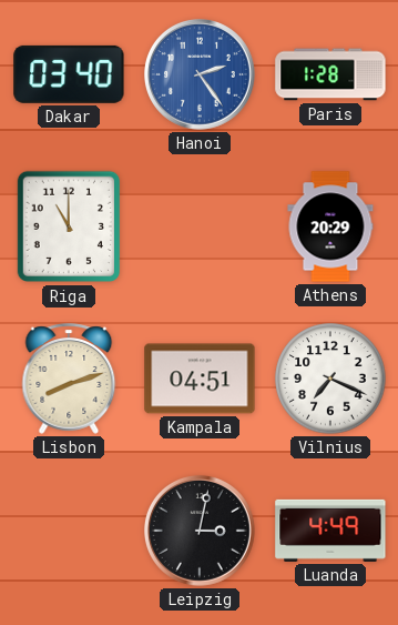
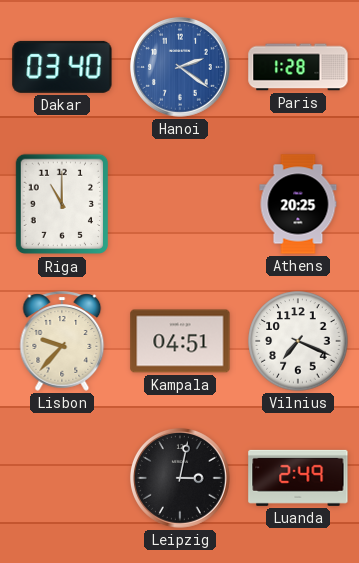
Hanoi: 2:24 -> 2:21 (180, 67)
Athens: 20:29 -> 20:25 (298, 204)
Lisbon: 8:12 -> 9:37 (62, 341)
Luanda: 4:49 -> 2:49 (298, 478)
